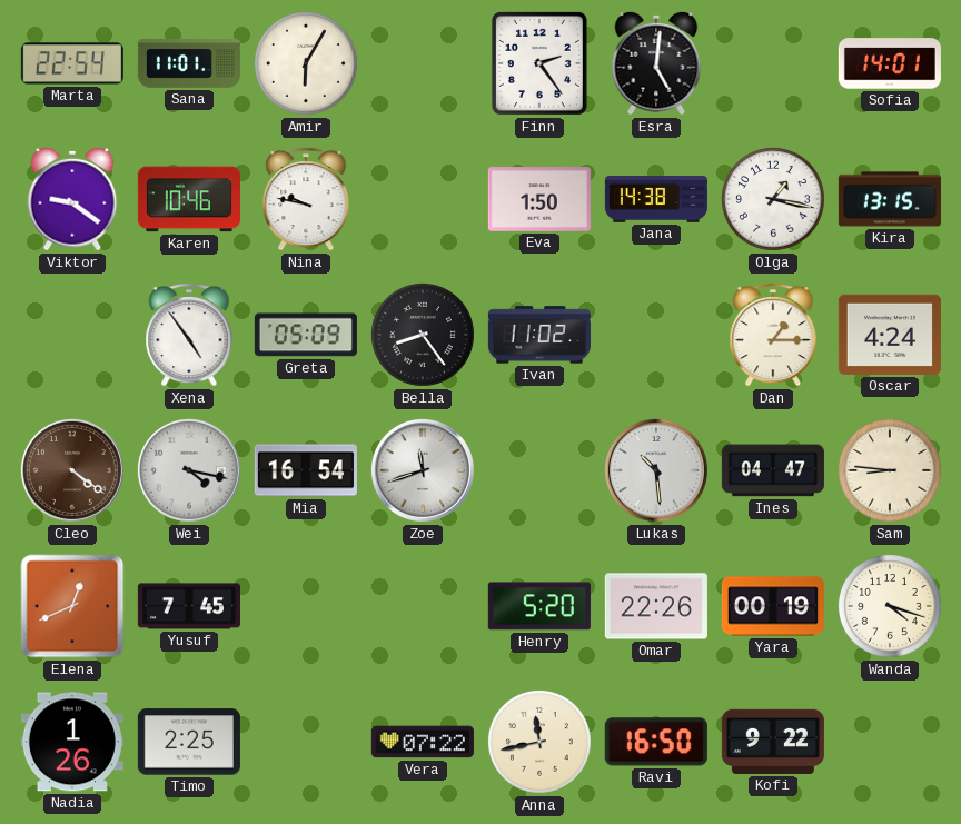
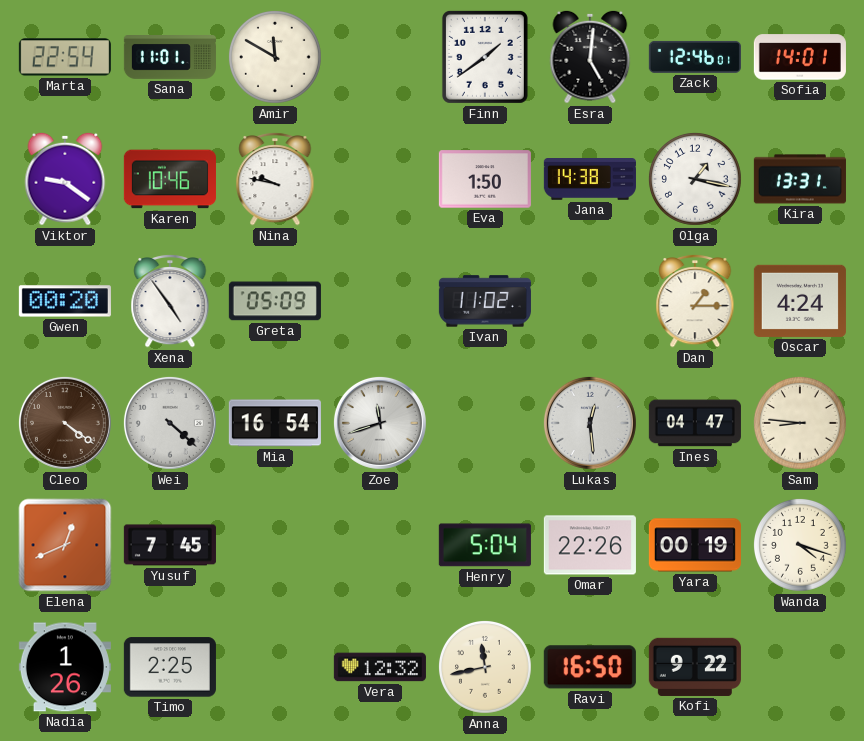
Amir: 6:05 -> 11:50 (276, 58)
Finn: 2:24 -> 1:39 (485, 57)
Zack: none -> 12:46 (695, 57)
Kira: 13:15 -> 13:31 (800, 179)
Gwen: none -> 00:20 (65, 301)
Bella: 8:24 -> none (424, 336)
Wei: 4:17 -> 4:22 (170, 423)
Lukas: 10:29 -> 12:29 (590, 423)
Henry: 5:20 -> 5:04 (485, 545)
Vera: 07:22 -> 12:32 (380, 667)
